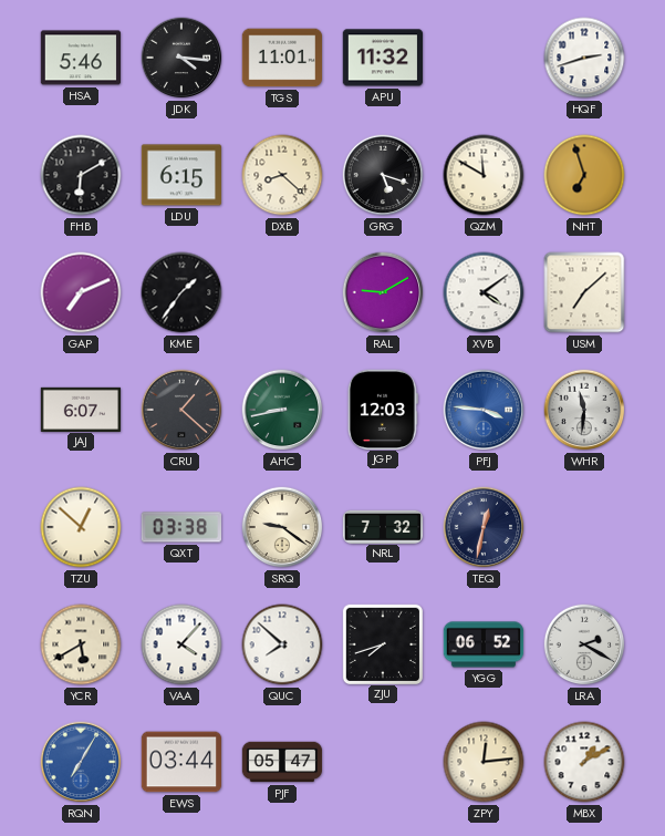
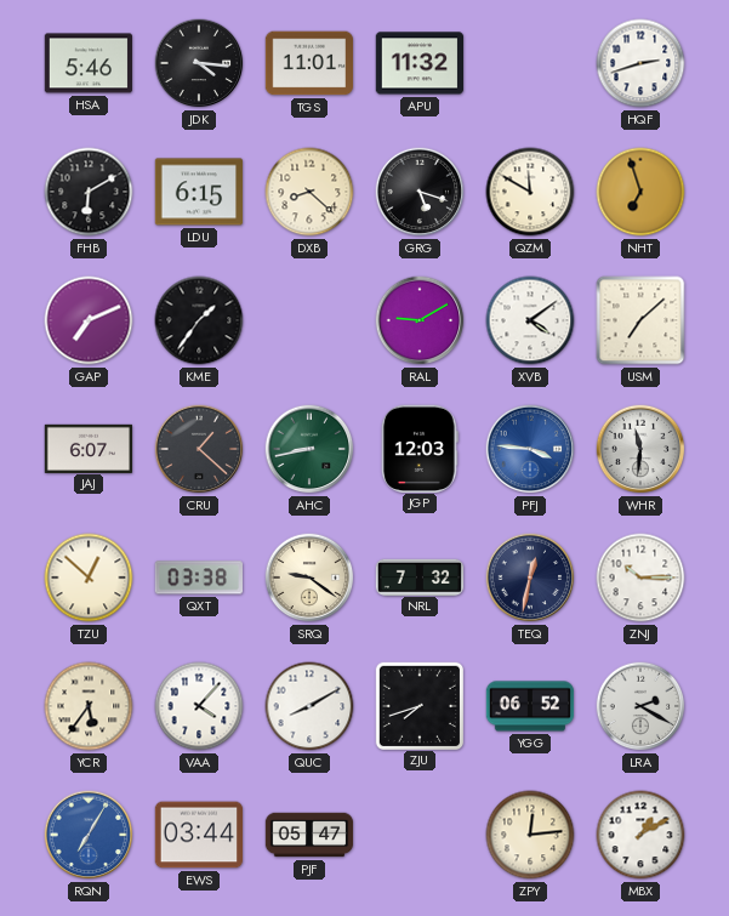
ZNJ: none -> 10:15 (640, 578)
YCR: 5:40 -> 5:36 (89, 706)
QUC: 7:52 -> 8:10 (309, 706)
